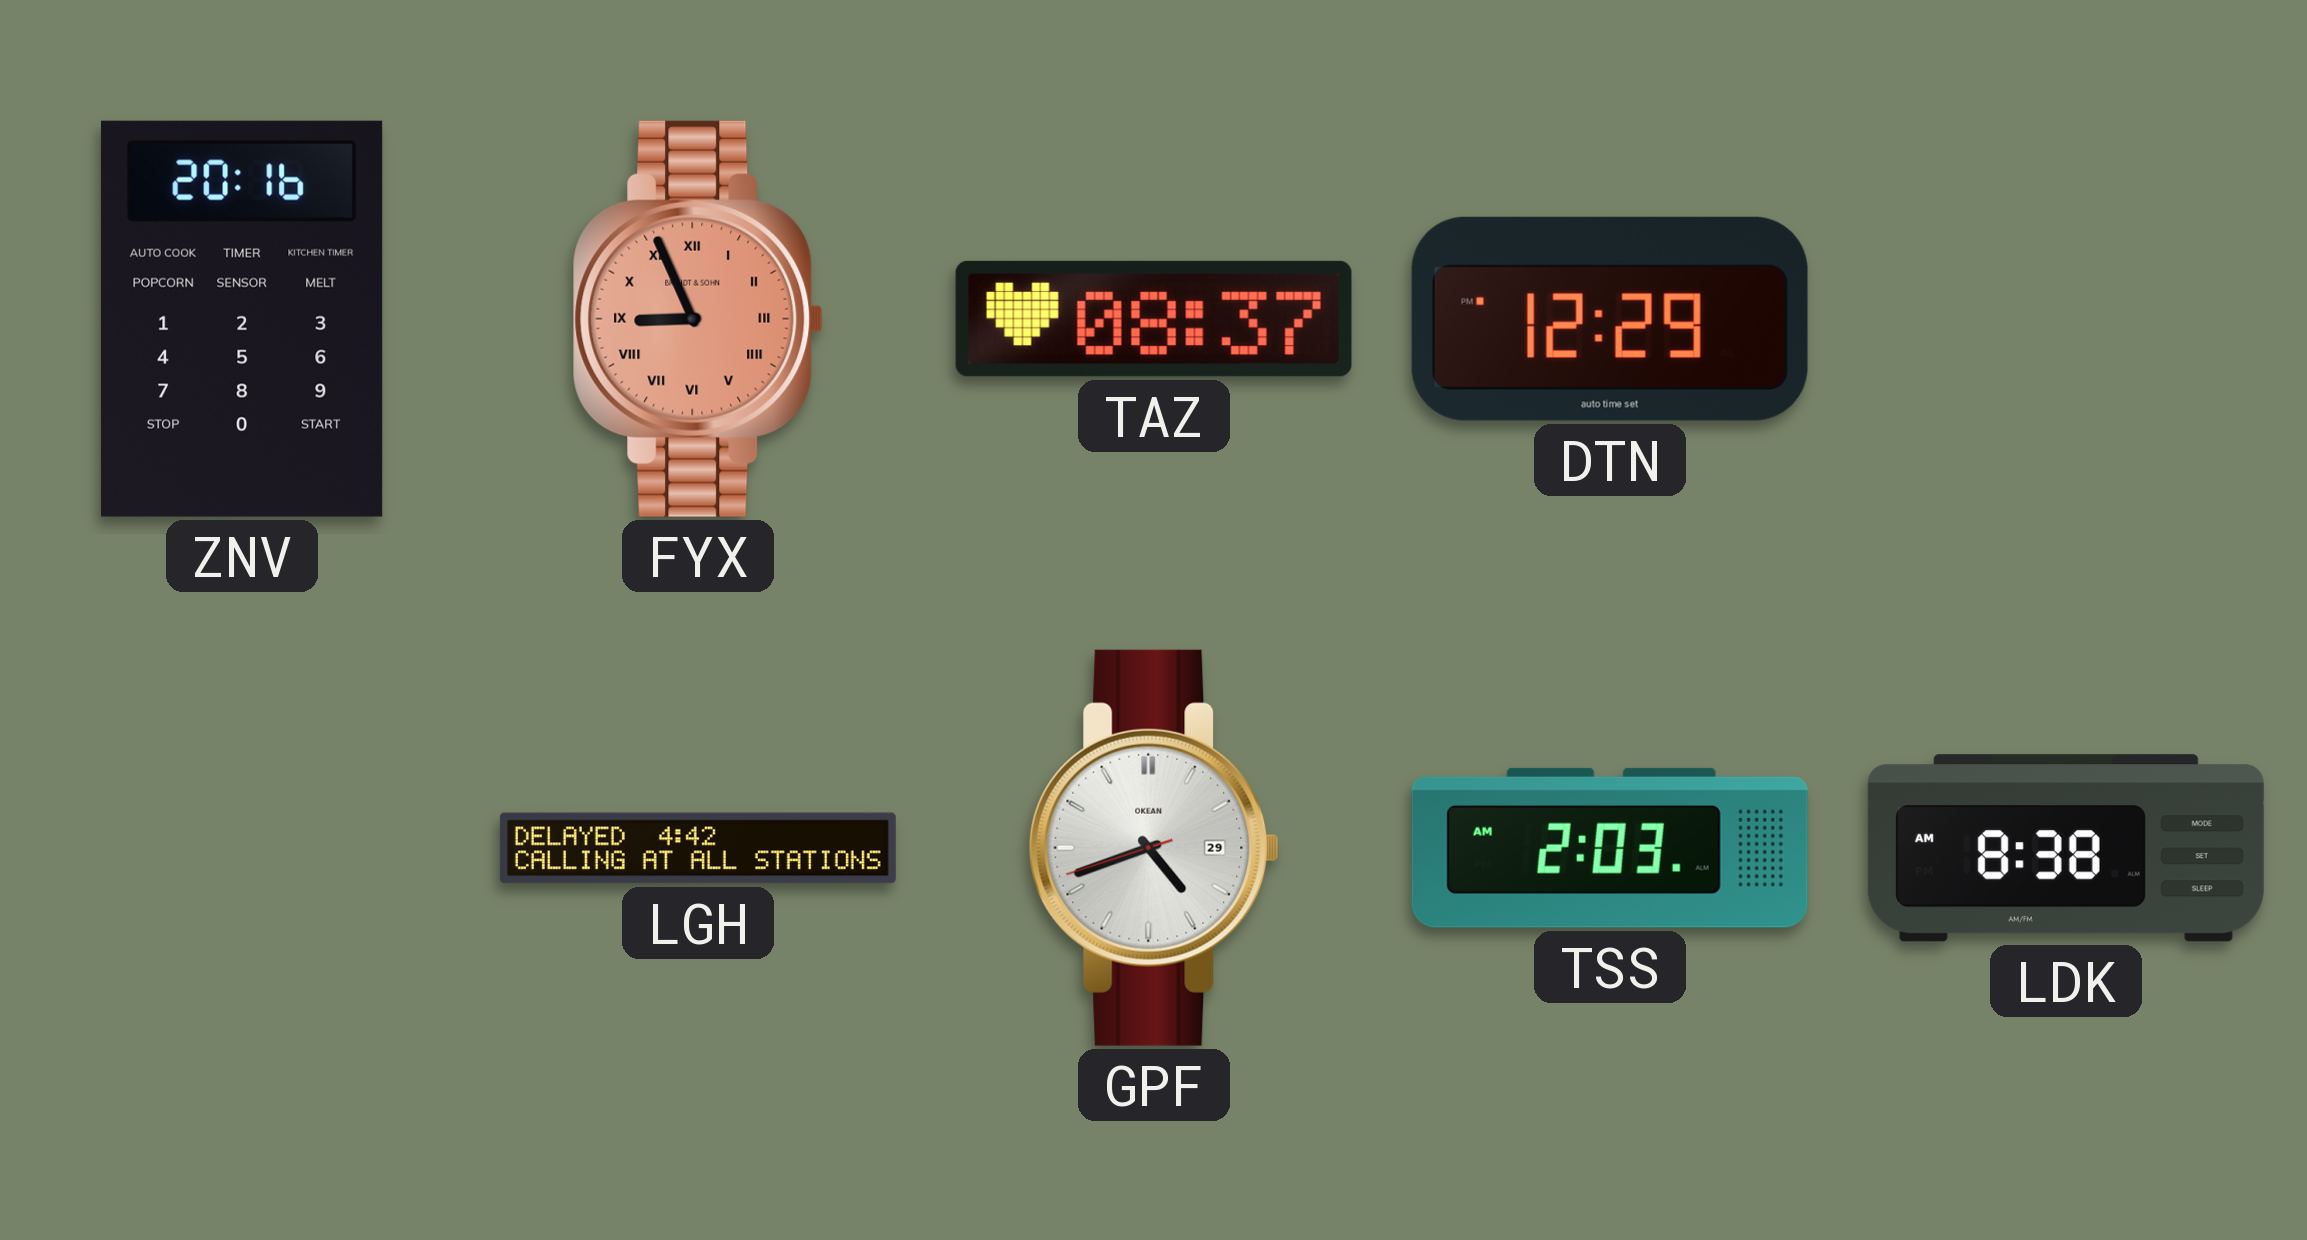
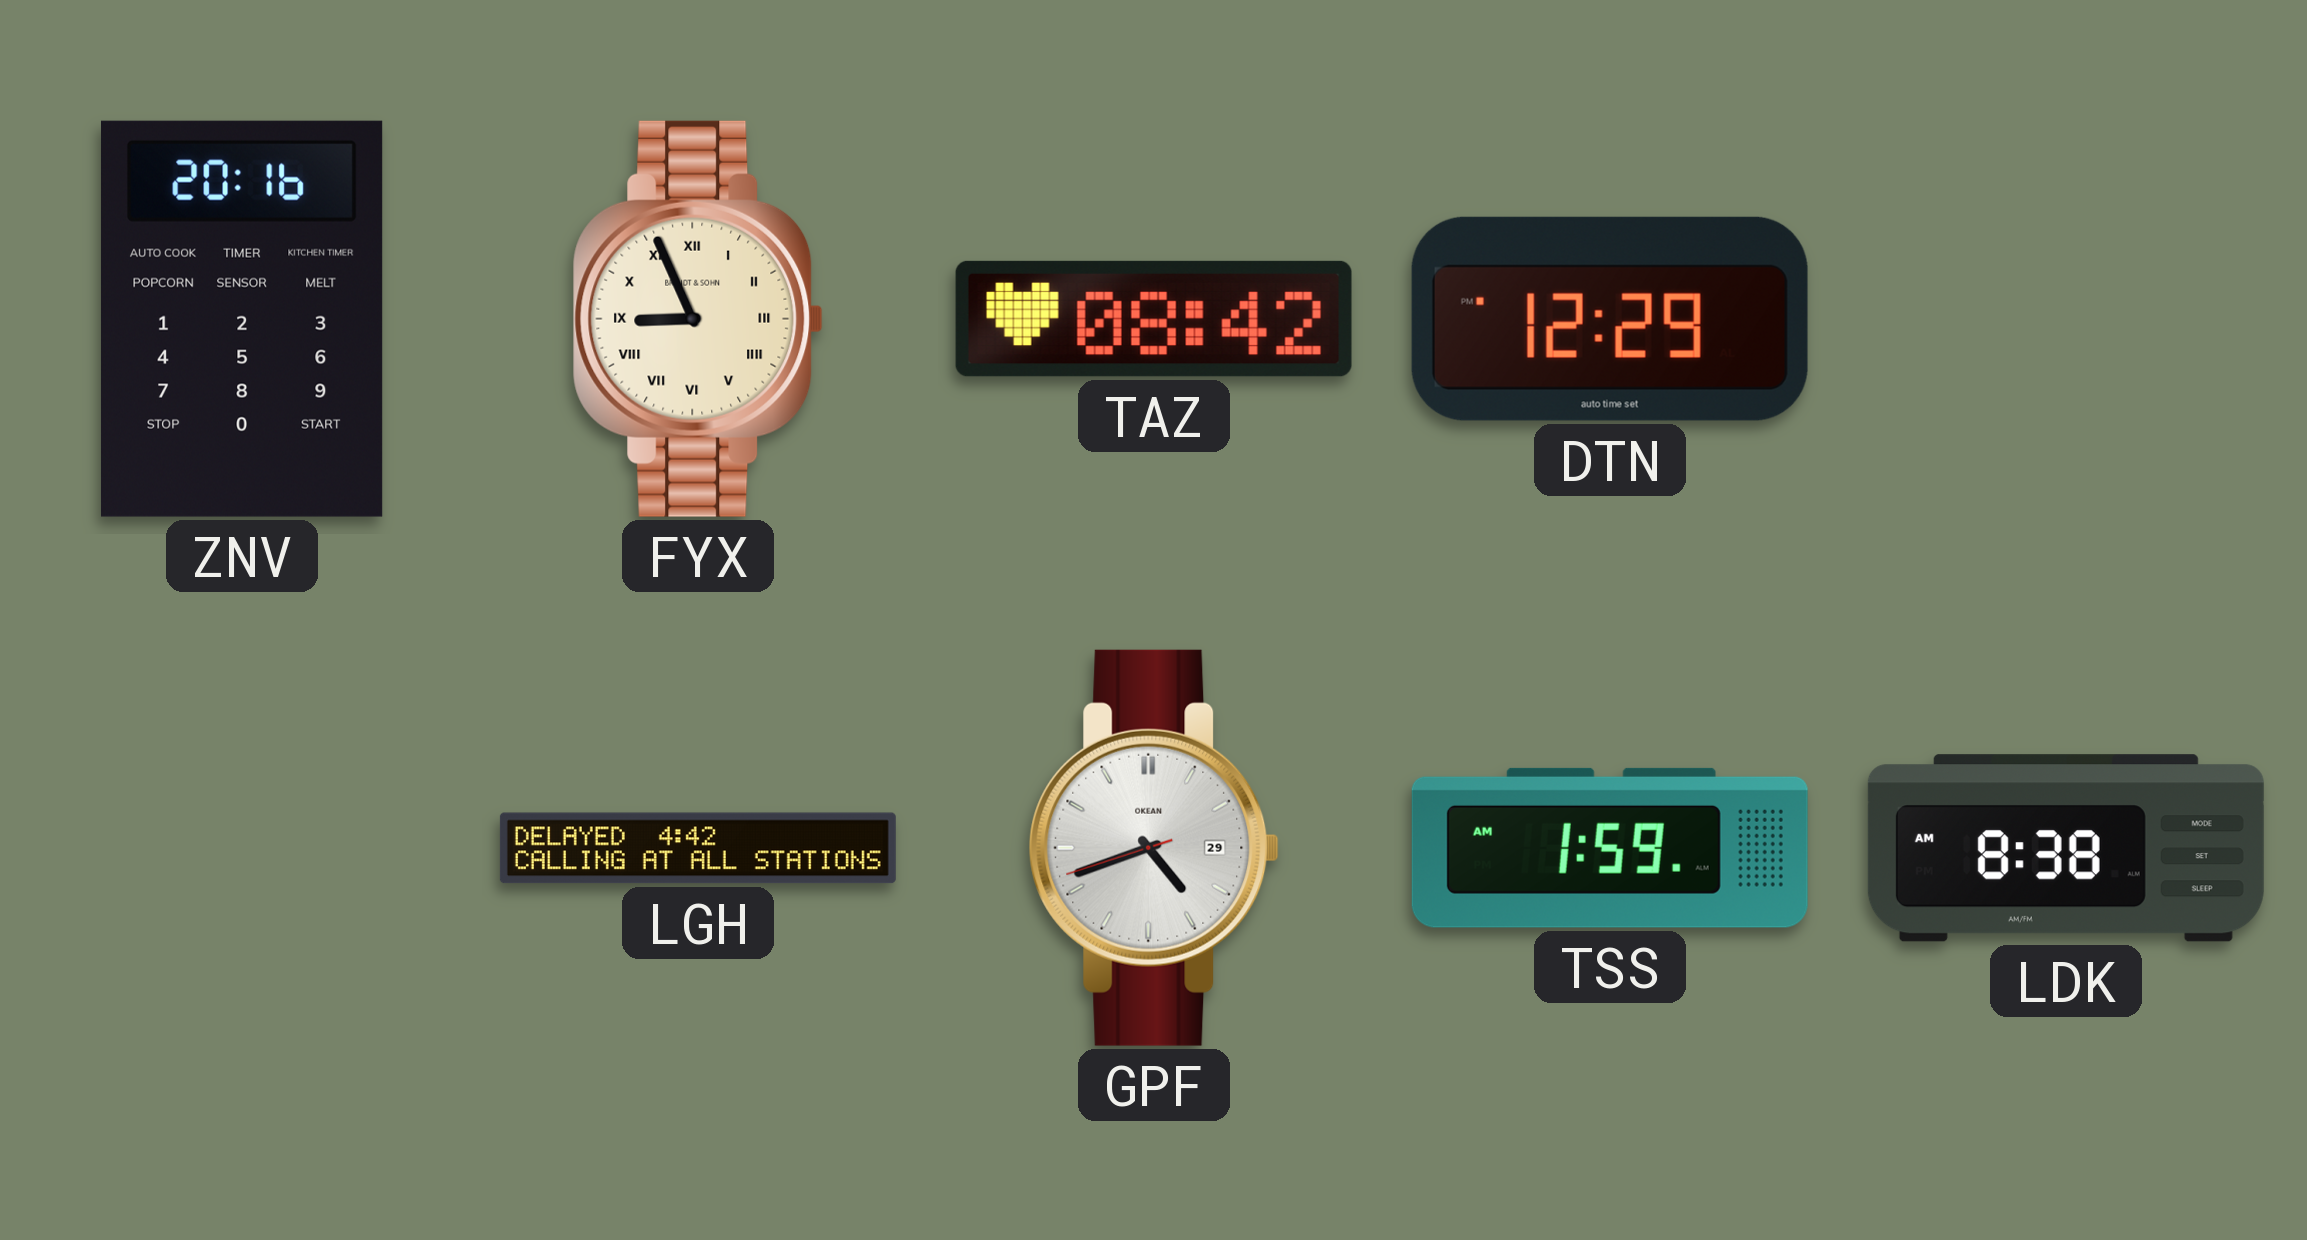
FYX dial: salmon -> cream (698, 319)
TAZ: 08:37 -> 08:42 (1154, 319)
TSS: 2:03 -> 1:59 (1610, 848)
